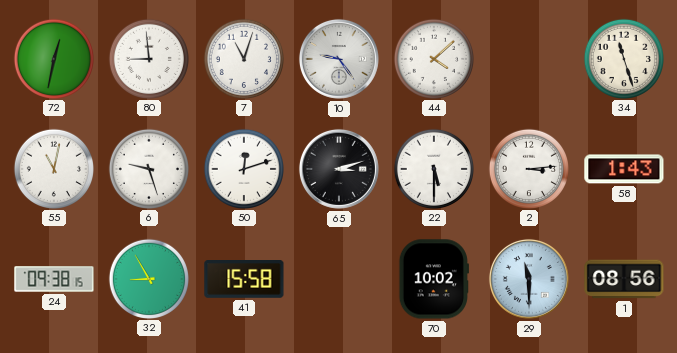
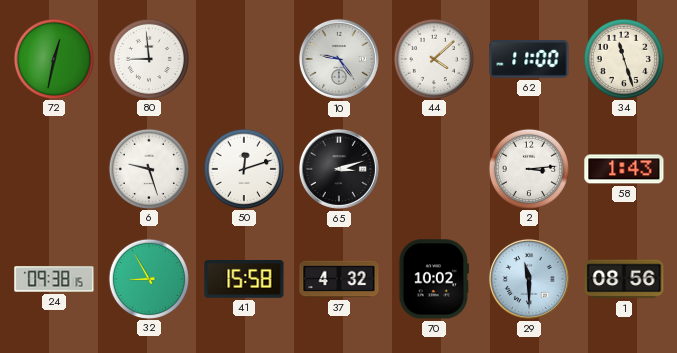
7: 11:03 -> none (243, 58)
62: none -> 11:00 (529, 59)
55: 11:02 -> none (53, 168)
22: 5:30 -> none (433, 168)
37: none -> 4:32 (339, 279)
